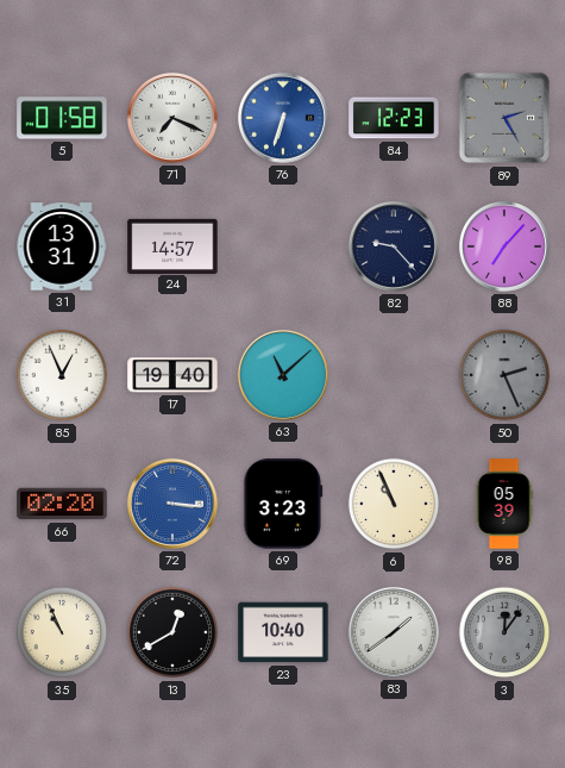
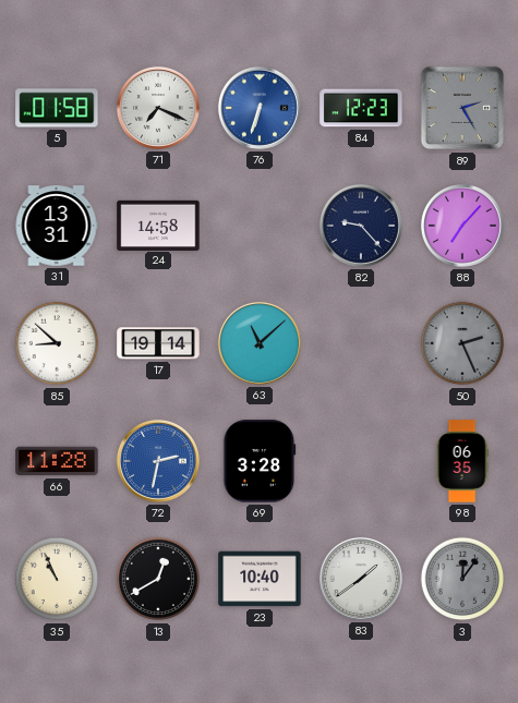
24: 14:57 -> 14:58 (158, 225)
85: 12:56 -> 8:52 (57, 343)
17: 19:40 -> 19:14 (158, 343)
66: 02:20 -> 11:28 (57, 461)
72: 3:16 -> 2:32 (158, 461)
69: 3:23 -> 3:28 (260, 461)
6: 10:56 -> none (394, 504)
98: 05:39 -> 06:35 (462, 461)
